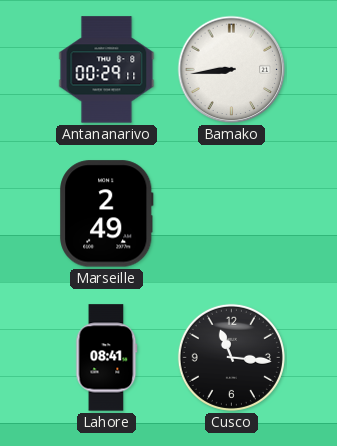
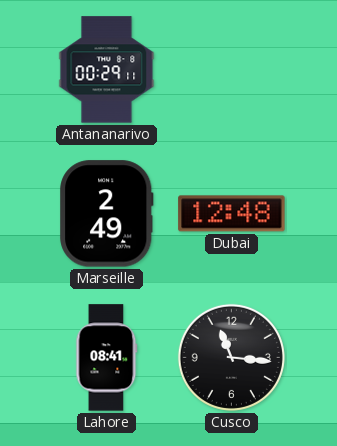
Bamako: 8:44 -> none (232, 70)
Dubai: none -> 12:48 (232, 214)
